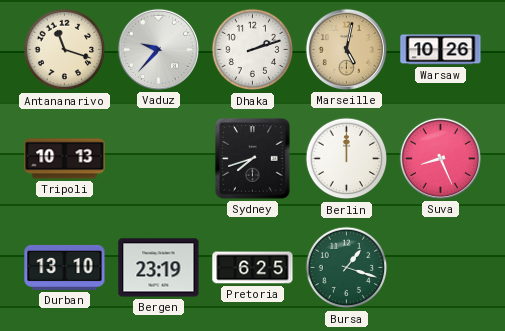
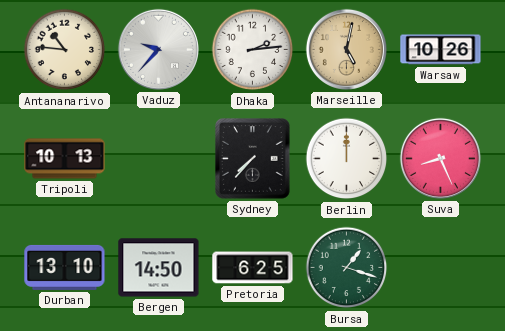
Antananarivo: 11:18 -> 10:46 (65, 50)
Dhaka: 2:12 -> 2:14 (253, 50)
Sydney: 7:42 -> 7:37 (253, 159)
Bergen: 23:19 -> 14:50 (159, 268)
